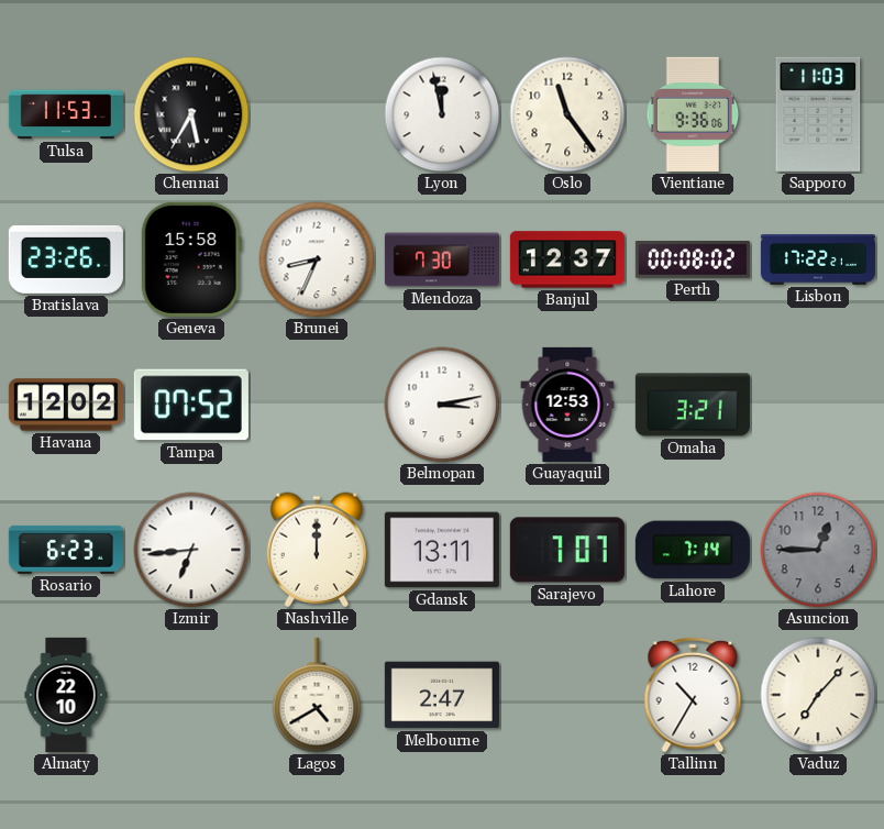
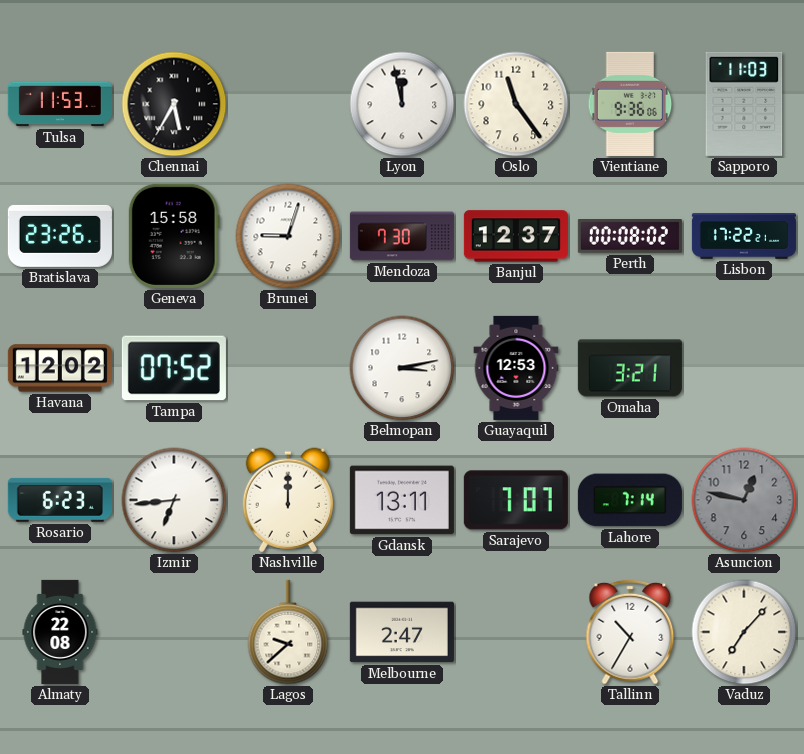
Brunei: 8:34 -> 9:03 (288, 236)
Asuncion: 12:45 -> 12:47 (744, 500)
Almaty: 22:10 -> 22:08 (60, 632)
Lagos: 4:40 -> 9:38 (288, 632)
